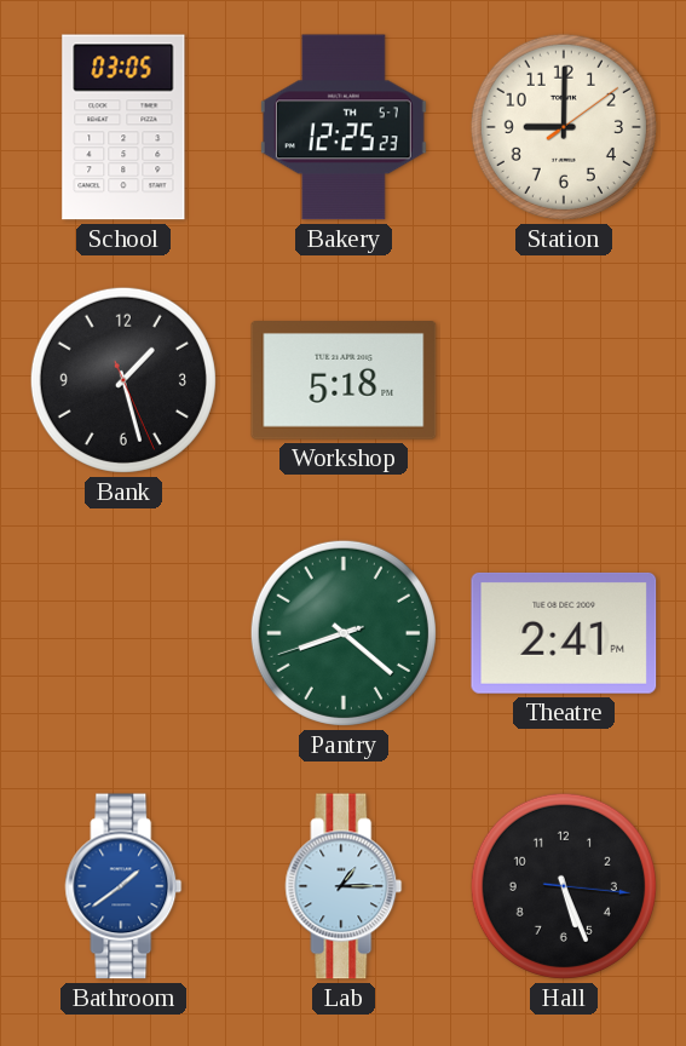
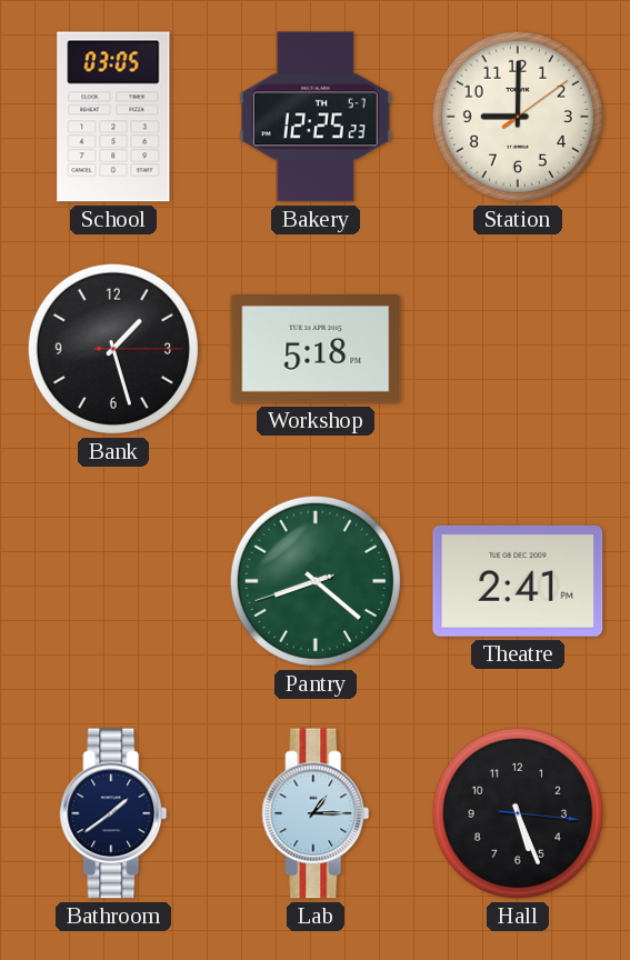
Bank: 1:27:26 -> 1:27:15 (113, 349)
Bathroom dial: blue -> navy (113, 813)
